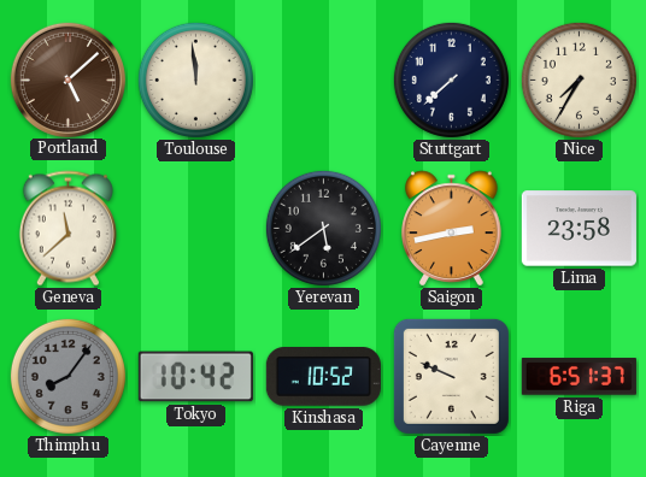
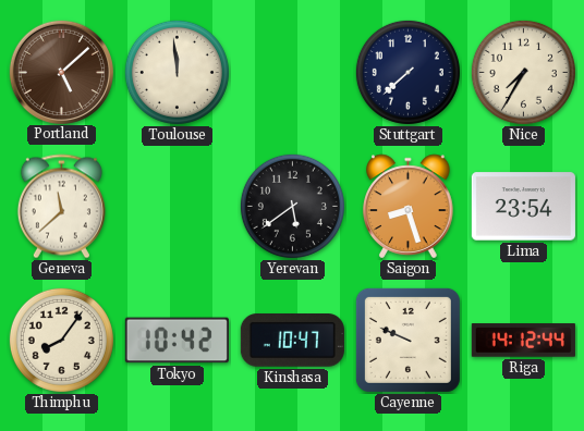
Saigon: 2:43 -> 8:27 (409, 207)
Lima: 23:58 -> 23:54 (523, 207)
Thimphu dial: grey -> cream (61, 340)
Kinshasa: 10:52 -> 10:47 (292, 341)
Riga: 6:51 -> 14:12 (523, 341)
